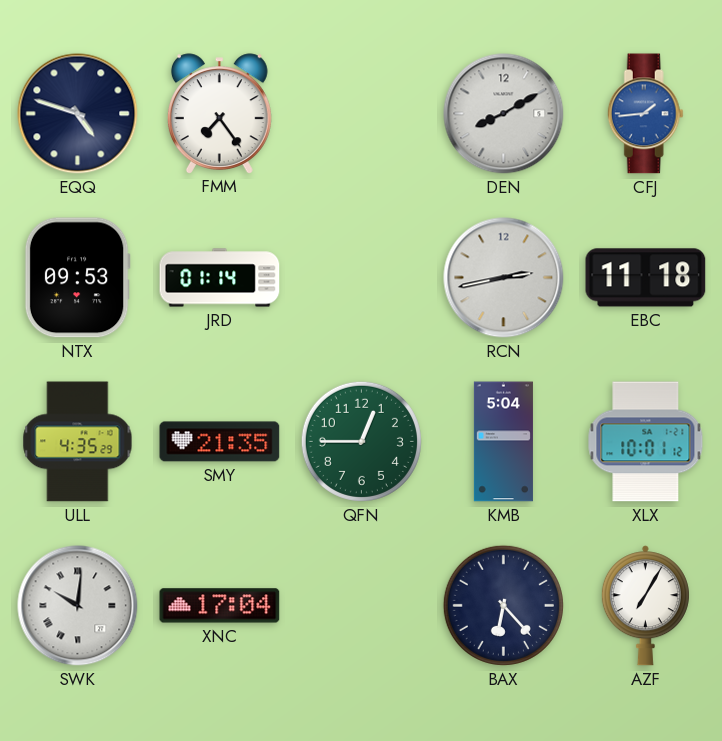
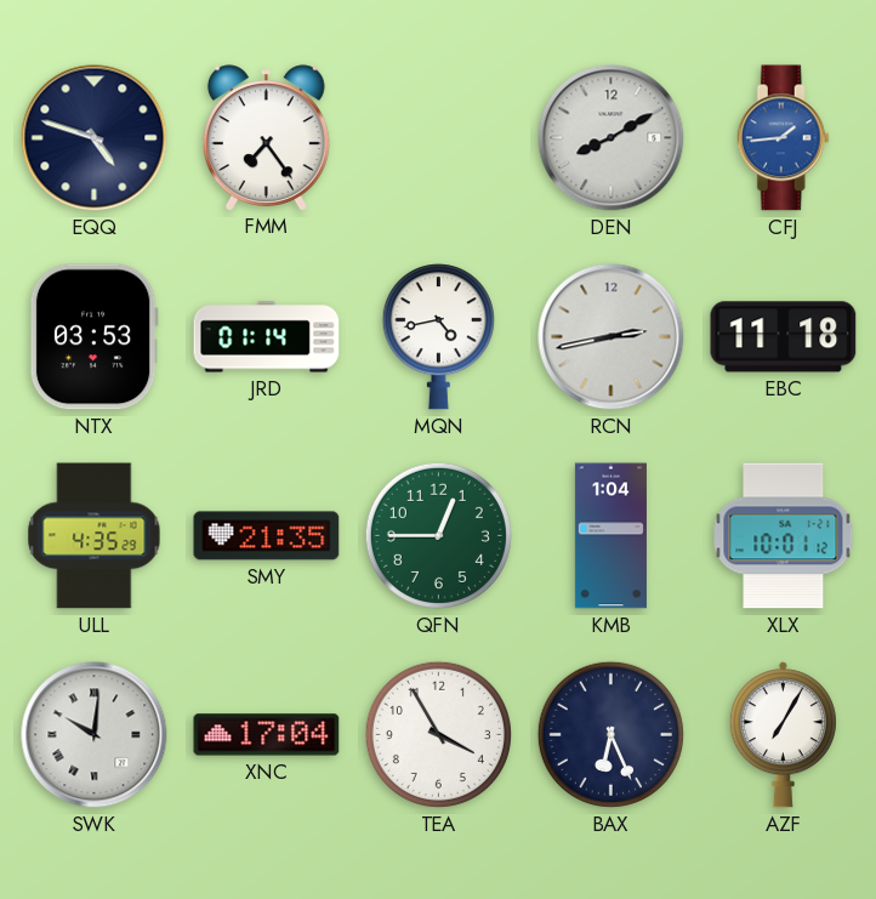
NTX: 09:53 -> 03:53 (93, 337)
MQN: none -> 4:43 (438, 337)
KMB: 5:04 -> 1:04 (610, 536)
TEA: none -> 3:55 (438, 734)
BAX: 6:23 -> 6:26 (610, 734)
